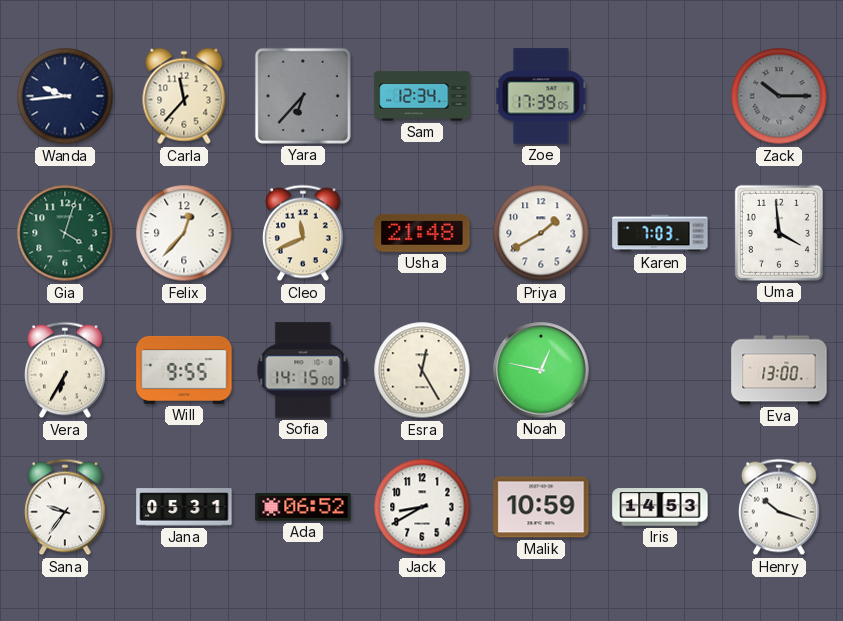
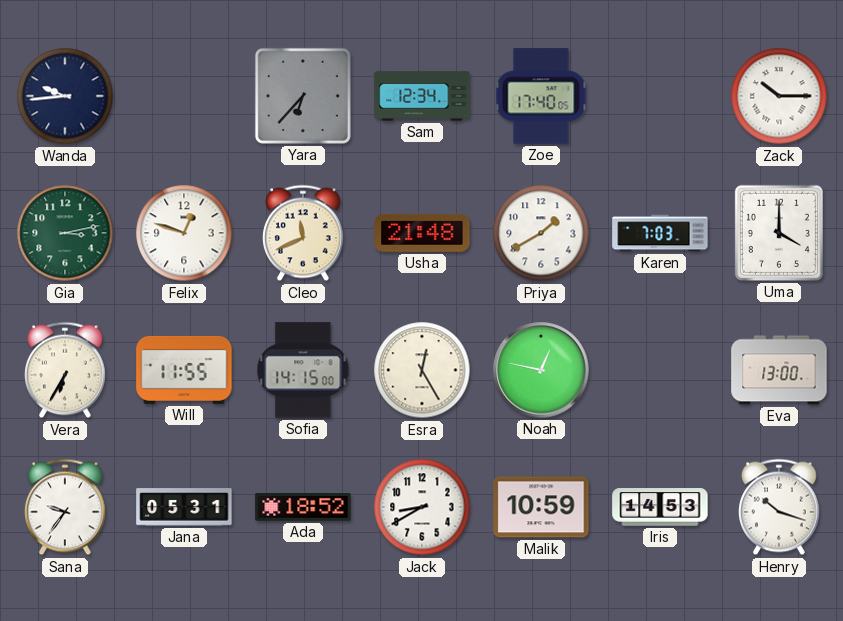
Carla: 11:37 -> none (184, 96)
Zoe: 17:39 -> 17:40 (541, 96)
Zack dial: grey -> white (779, 96)
Gia: 4:03 -> 3:13 (65, 233)
Felix: 12:37 -> 12:48 (184, 233)
Uma: 3:59 -> 4:00 (779, 233)
Will: 9:55 -> 11:55 (184, 370)
Ada: 06:52 -> 18:52 (303, 507)
